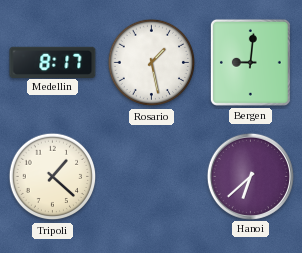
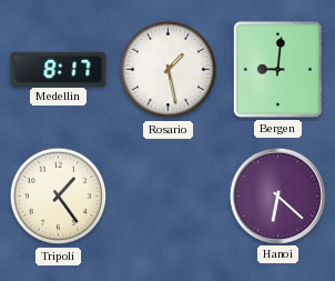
Tripoli: 1:22 -> 1:24 (59, 197)
Hanoi: 6:38 -> 6:22 (277, 195)
